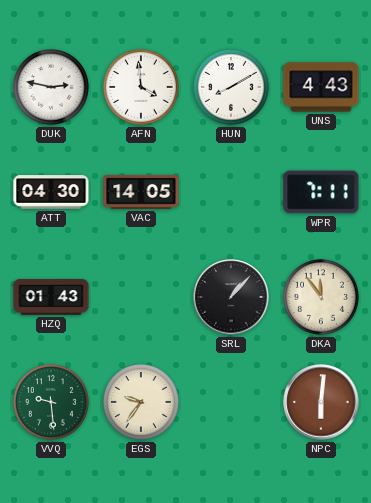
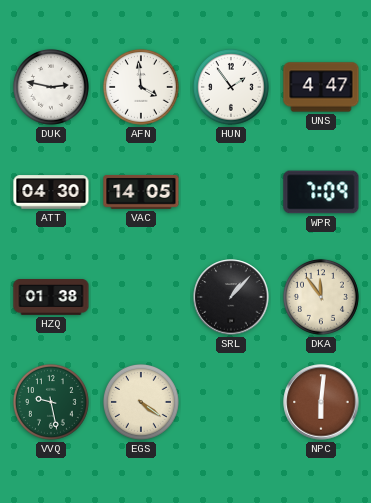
HUN: 8:10 -> 1:54 (231, 87)
UNS: 4:43 -> 4:47 (321, 87)
WPR: 7:11 -> 7:09 (321, 192)
HZQ: 01:43 -> 01:38 (51, 298)
VVQ: 9:29 -> 9:28 (51, 402)
EGS: 9:36 -> 4:21 (141, 402)
